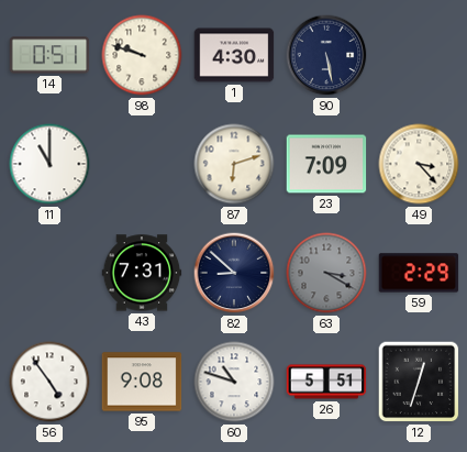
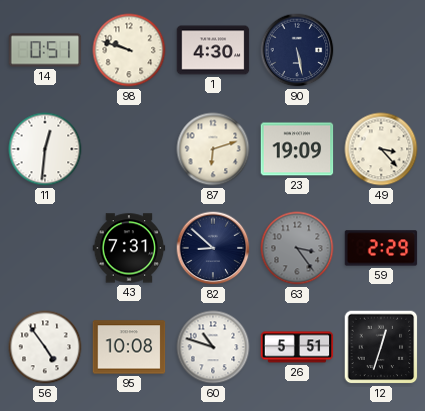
11: 11:00 -> 12:31 (45, 149)
23: 7:09 -> 19:09 (297, 149)
63: 3:20 -> 3:24 (297, 248)
95: 9:08 -> 10:08 (129, 347)
